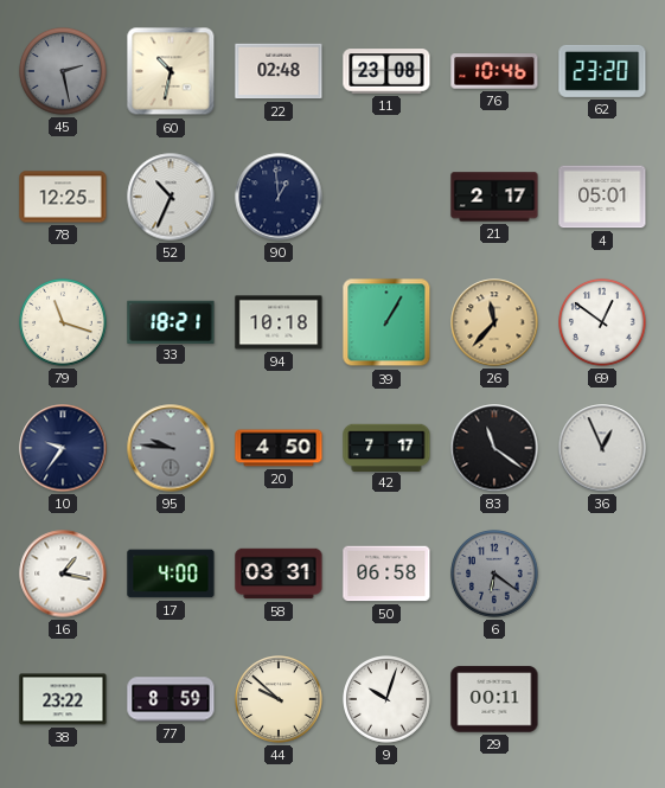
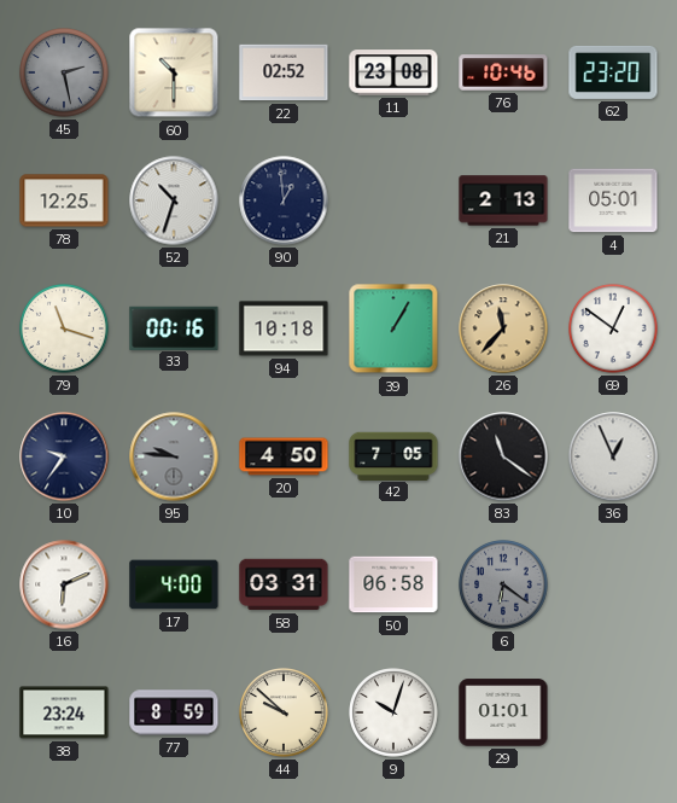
60: 10:32 -> 10:30 (174, 72)
22: 02:48 -> 02:52 (284, 72)
52: 10:34 -> 10:33 (174, 200)
21: 2:17 -> 2:13 (503, 200)
33: 18:21 -> 00:16 (174, 327)
42: 7:17 -> 7:05 (393, 455)
16: 1:17 -> 6:11 (64, 584)
38: 23:22 -> 23:24 (64, 712)
29: 00:11 -> 01:01 (503, 712)
